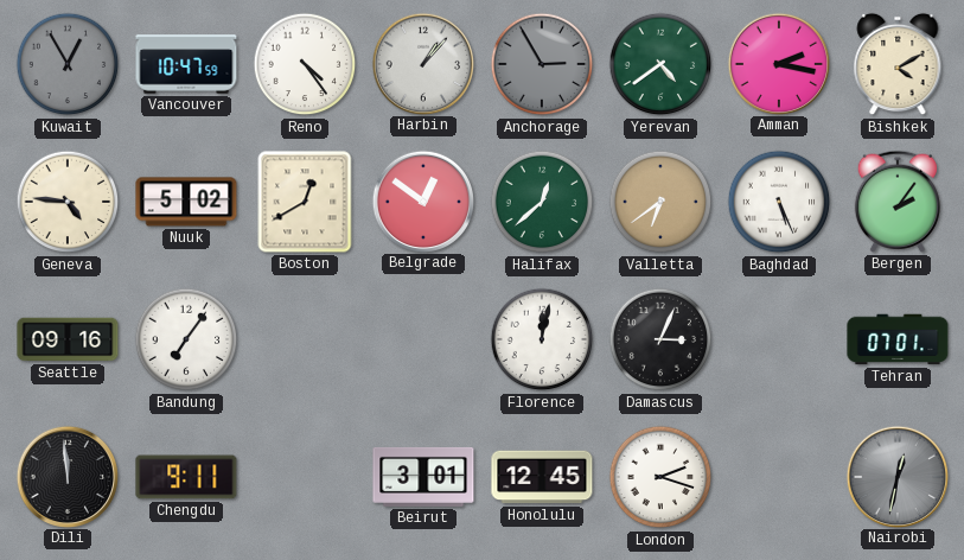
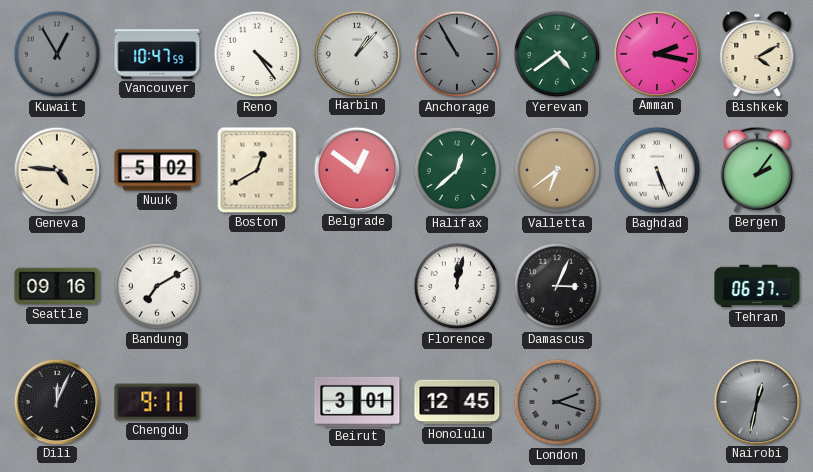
Anchorage: 2:55 -> 10:55 (457, 54)
Bandung: 7:06 -> 7:10 (157, 286)
Tehran: 07:01 -> 06:37 (757, 286)
Dili: 11:59 -> 12:04 (56, 401)
London dial: white -> grey (557, 402)
